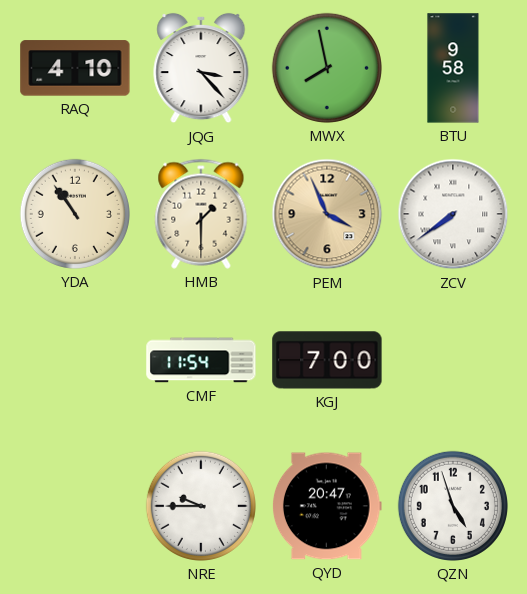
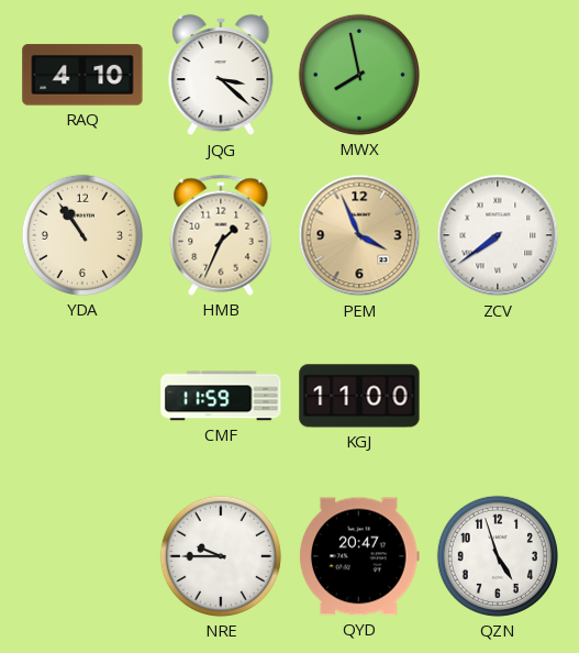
JQG: 3:23 -> 3:22 (221, 75)
BTU: 9:58 -> none (453, 68)
HMB: 1:30 -> 1:34 (221, 235)
CMF: 11:54 -> 11:59 (221, 396)
KGJ: 7:00 -> 11:00 (359, 396)
